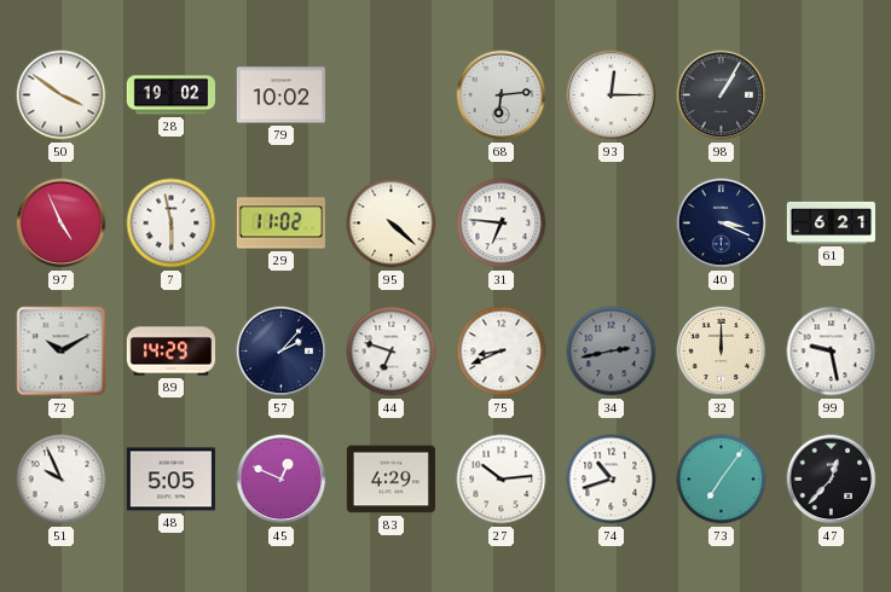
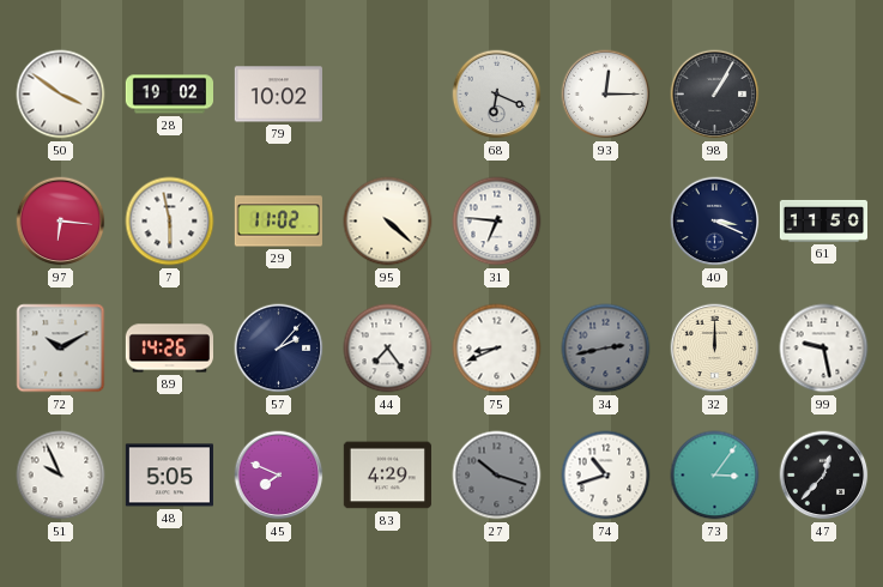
68: 6:14 -> 6:19 (497, 95)
97: 4:56 -> 6:16 (61, 222)
61: 6:21 -> 11:50 (823, 220)
89: 14:29 -> 14:26 (169, 349)
44: 6:48 -> 7:24 (388, 349)
45: 12:49 -> 7:49 (279, 476)
27: 10:14 -> 10:18 (497, 476)
27 dial: white -> grey (497, 476)
73: 7:06 -> 3:06 (715, 476)
